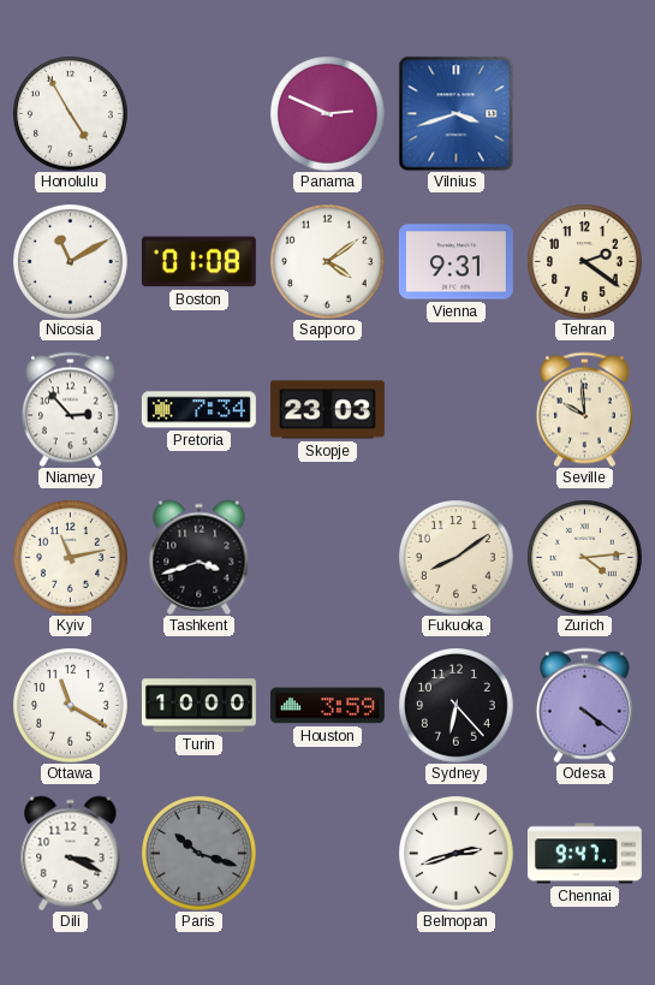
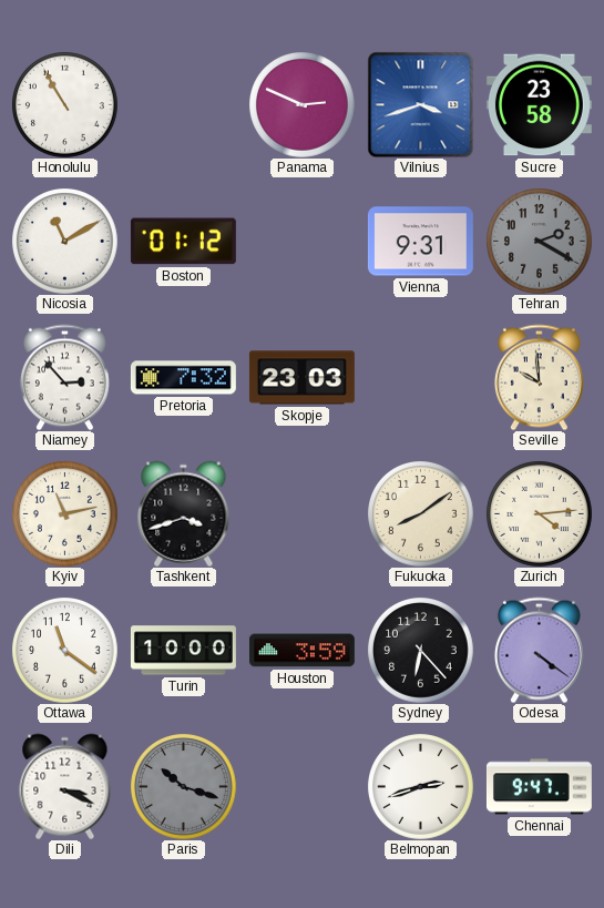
Honolulu: 4:55 -> 10:55 (65, 105)
Sucre: none -> 23:58 (539, 105)
Boston: 01:08 -> 01:12 (183, 242)
Sapporo: 4:09 -> none (328, 262)
Tehran: 2:21 -> 2:20 (540, 242)
Tehran dial: cream -> grey (540, 242)
Pretoria: 7:34 -> 7:32 (183, 378)
Ottawa: 11:20 -> 11:21 (65, 651)
